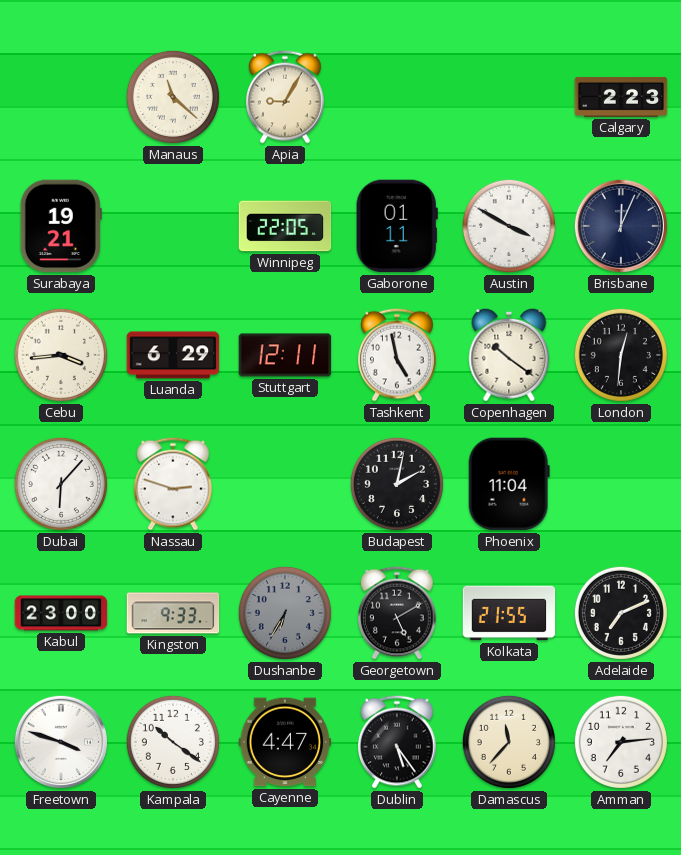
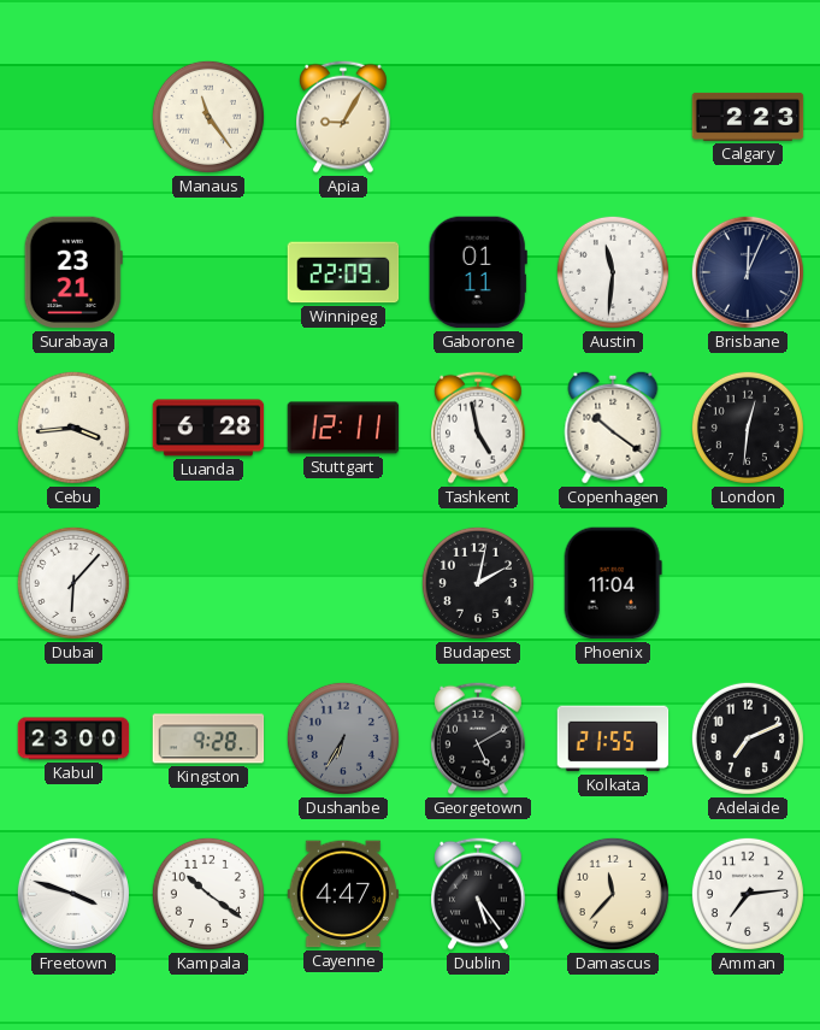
Manaus: 11:22 -> 11:24 (208, 117)
Surabaya: 19:21 -> 23:21 (73, 272)
Winnipeg: 22:05 -> 22:09 (343, 272)
Austin: 3:50 -> 11:31 (613, 272)
Luanda: 6:29 -> 6:28 (208, 428)
Nassau: 2:48 -> none (173, 484)
Kingston: 9:33 -> 9:28 (208, 738)
